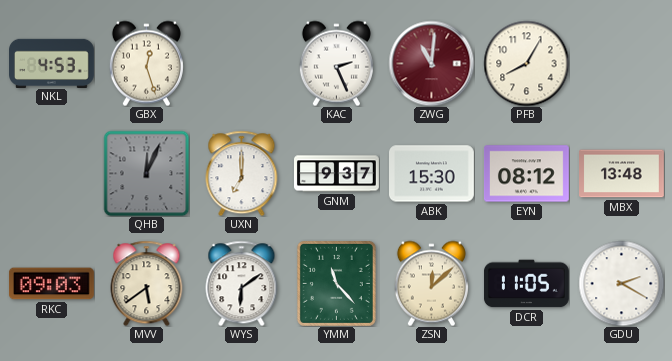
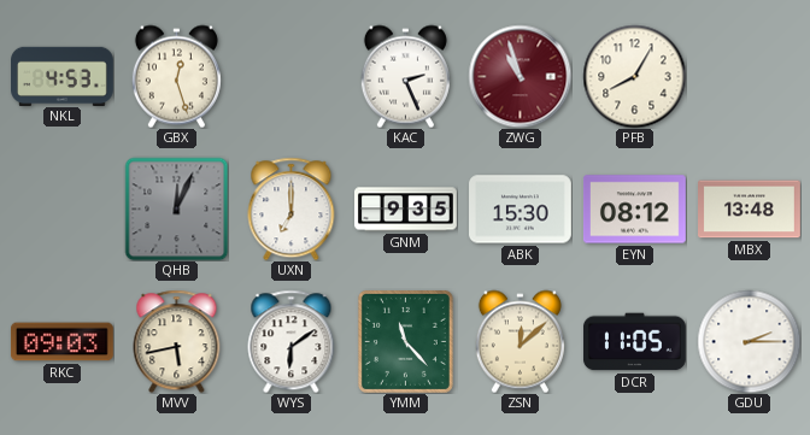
ZWG: 11:01 -> 10:57 (520, 76)
GNM: 9:37 -> 9:35 (406, 210)
MVV: 5:39 -> 5:43 (177, 341)
GDU: 2:20 -> 2:15 (749, 341)
